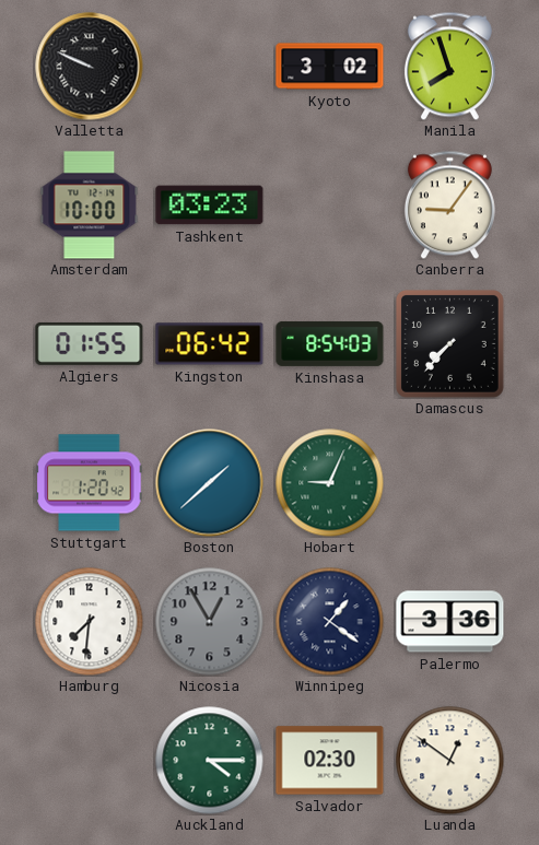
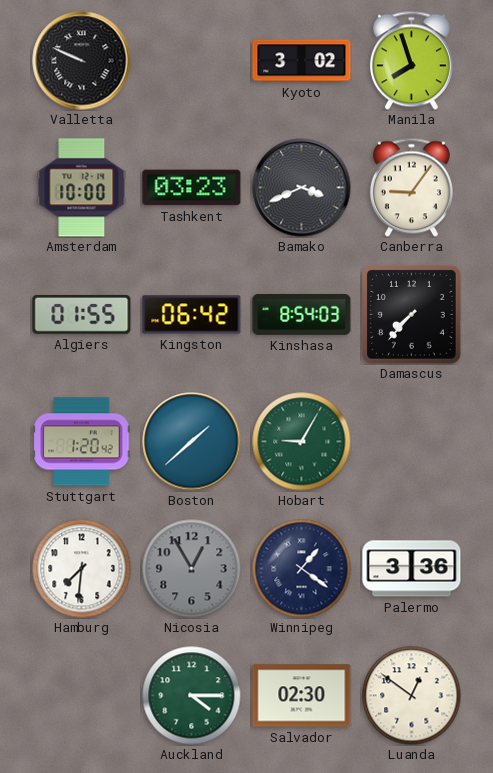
Bamako: none -> 3:41 (302, 188)
Hobart: 9:04 -> 9:05 (302, 442)
